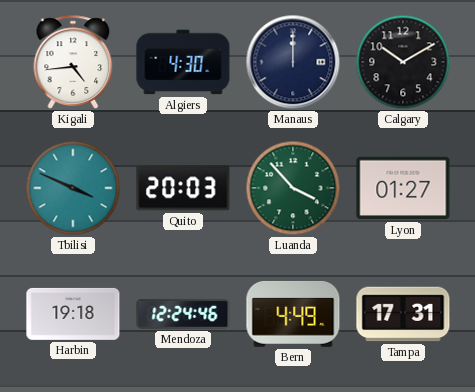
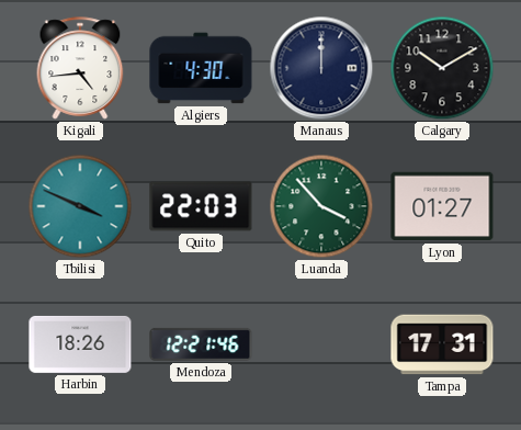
Quito: 20:03 -> 22:03 (201, 206)
Harbin: 19:18 -> 18:26 (80, 344)
Mendoza: 12:24 -> 12:21 (201, 344)
Bern: 4:49 -> none (293, 314)
